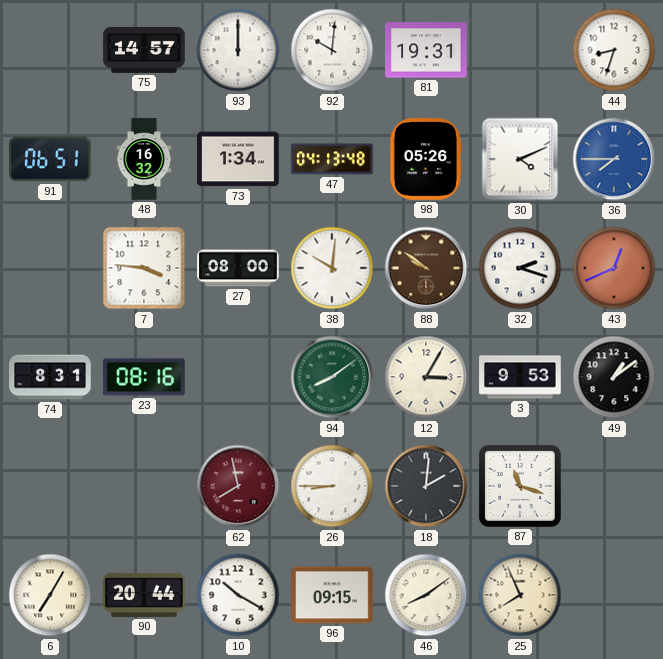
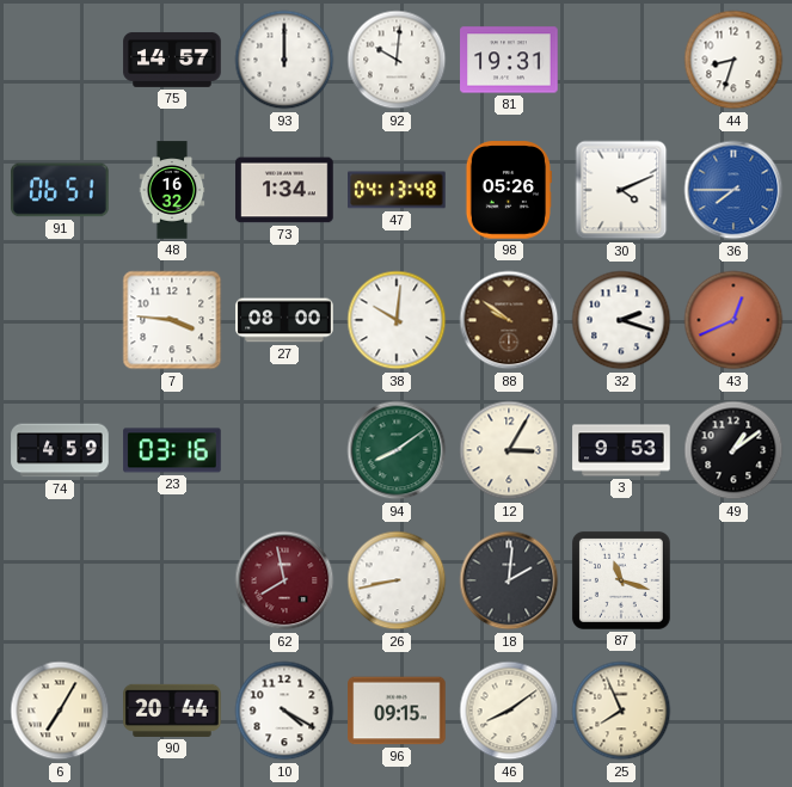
74: 8:31 -> 4:59 (60, 450)
23: 08:16 -> 03:16 (172, 450)
26: 8:45 -> 8:43 (397, 580)
10: 10:20 -> 4:20 (284, 711)
